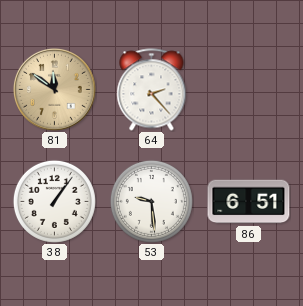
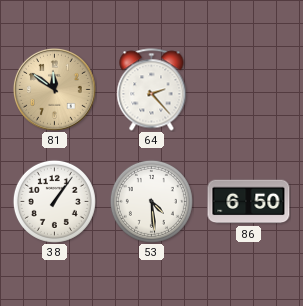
53: 9:29 -> 4:29 (151, 201)
86: 6:51 -> 6:50 (249, 202)
